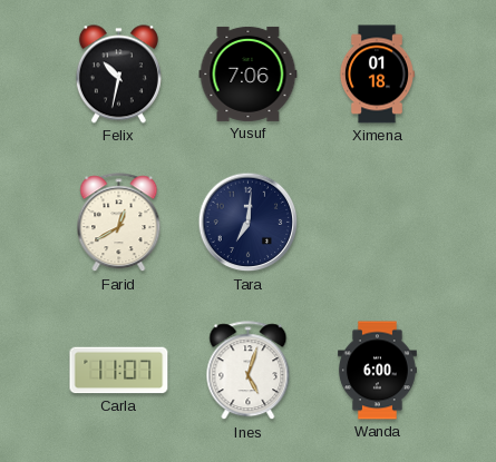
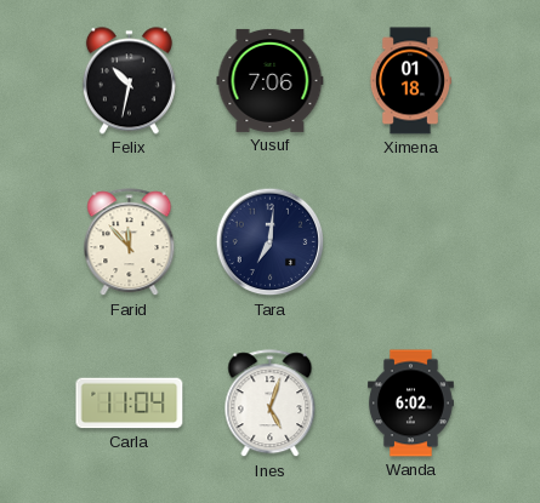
Farid: 12:40 -> 11:53 (130, 242)
Carla: 11:07 -> 11:04 (130, 404)
Wanda: 6:00 -> 6:02 (410, 404)
